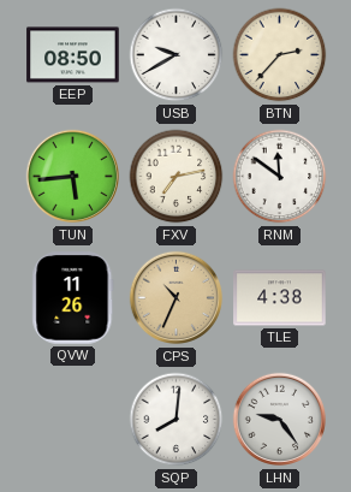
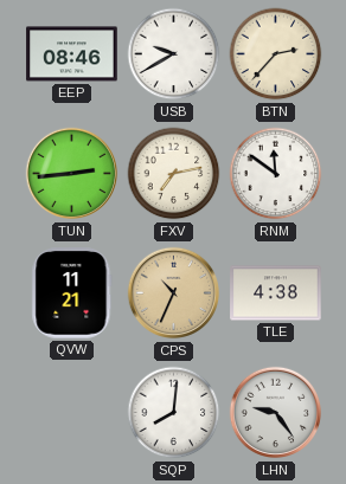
EEP: 08:50 -> 08:46 (72, 54)
TUN: 5:44 -> 2:44 (72, 174)
QVW: 11:26 -> 11:21 (72, 293)
